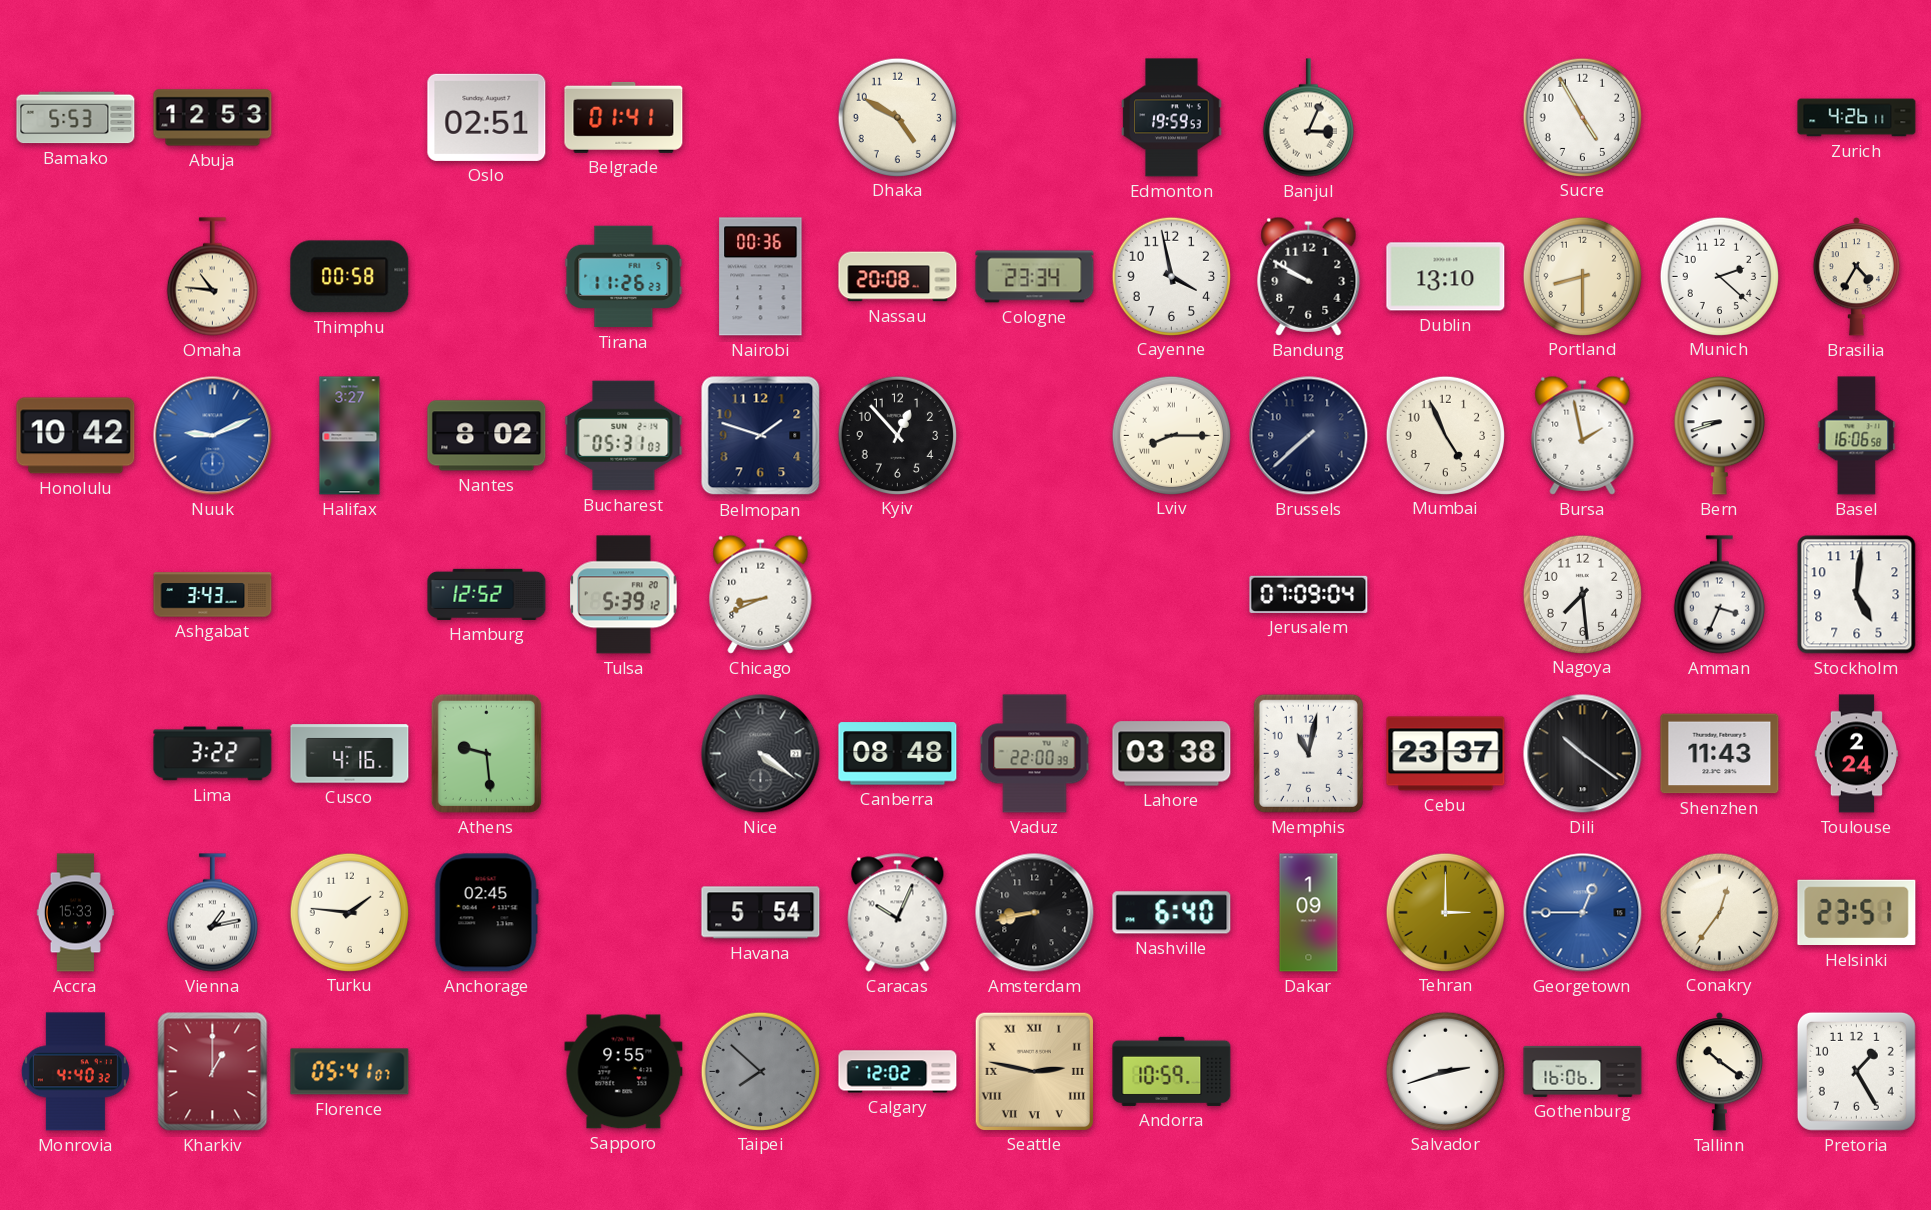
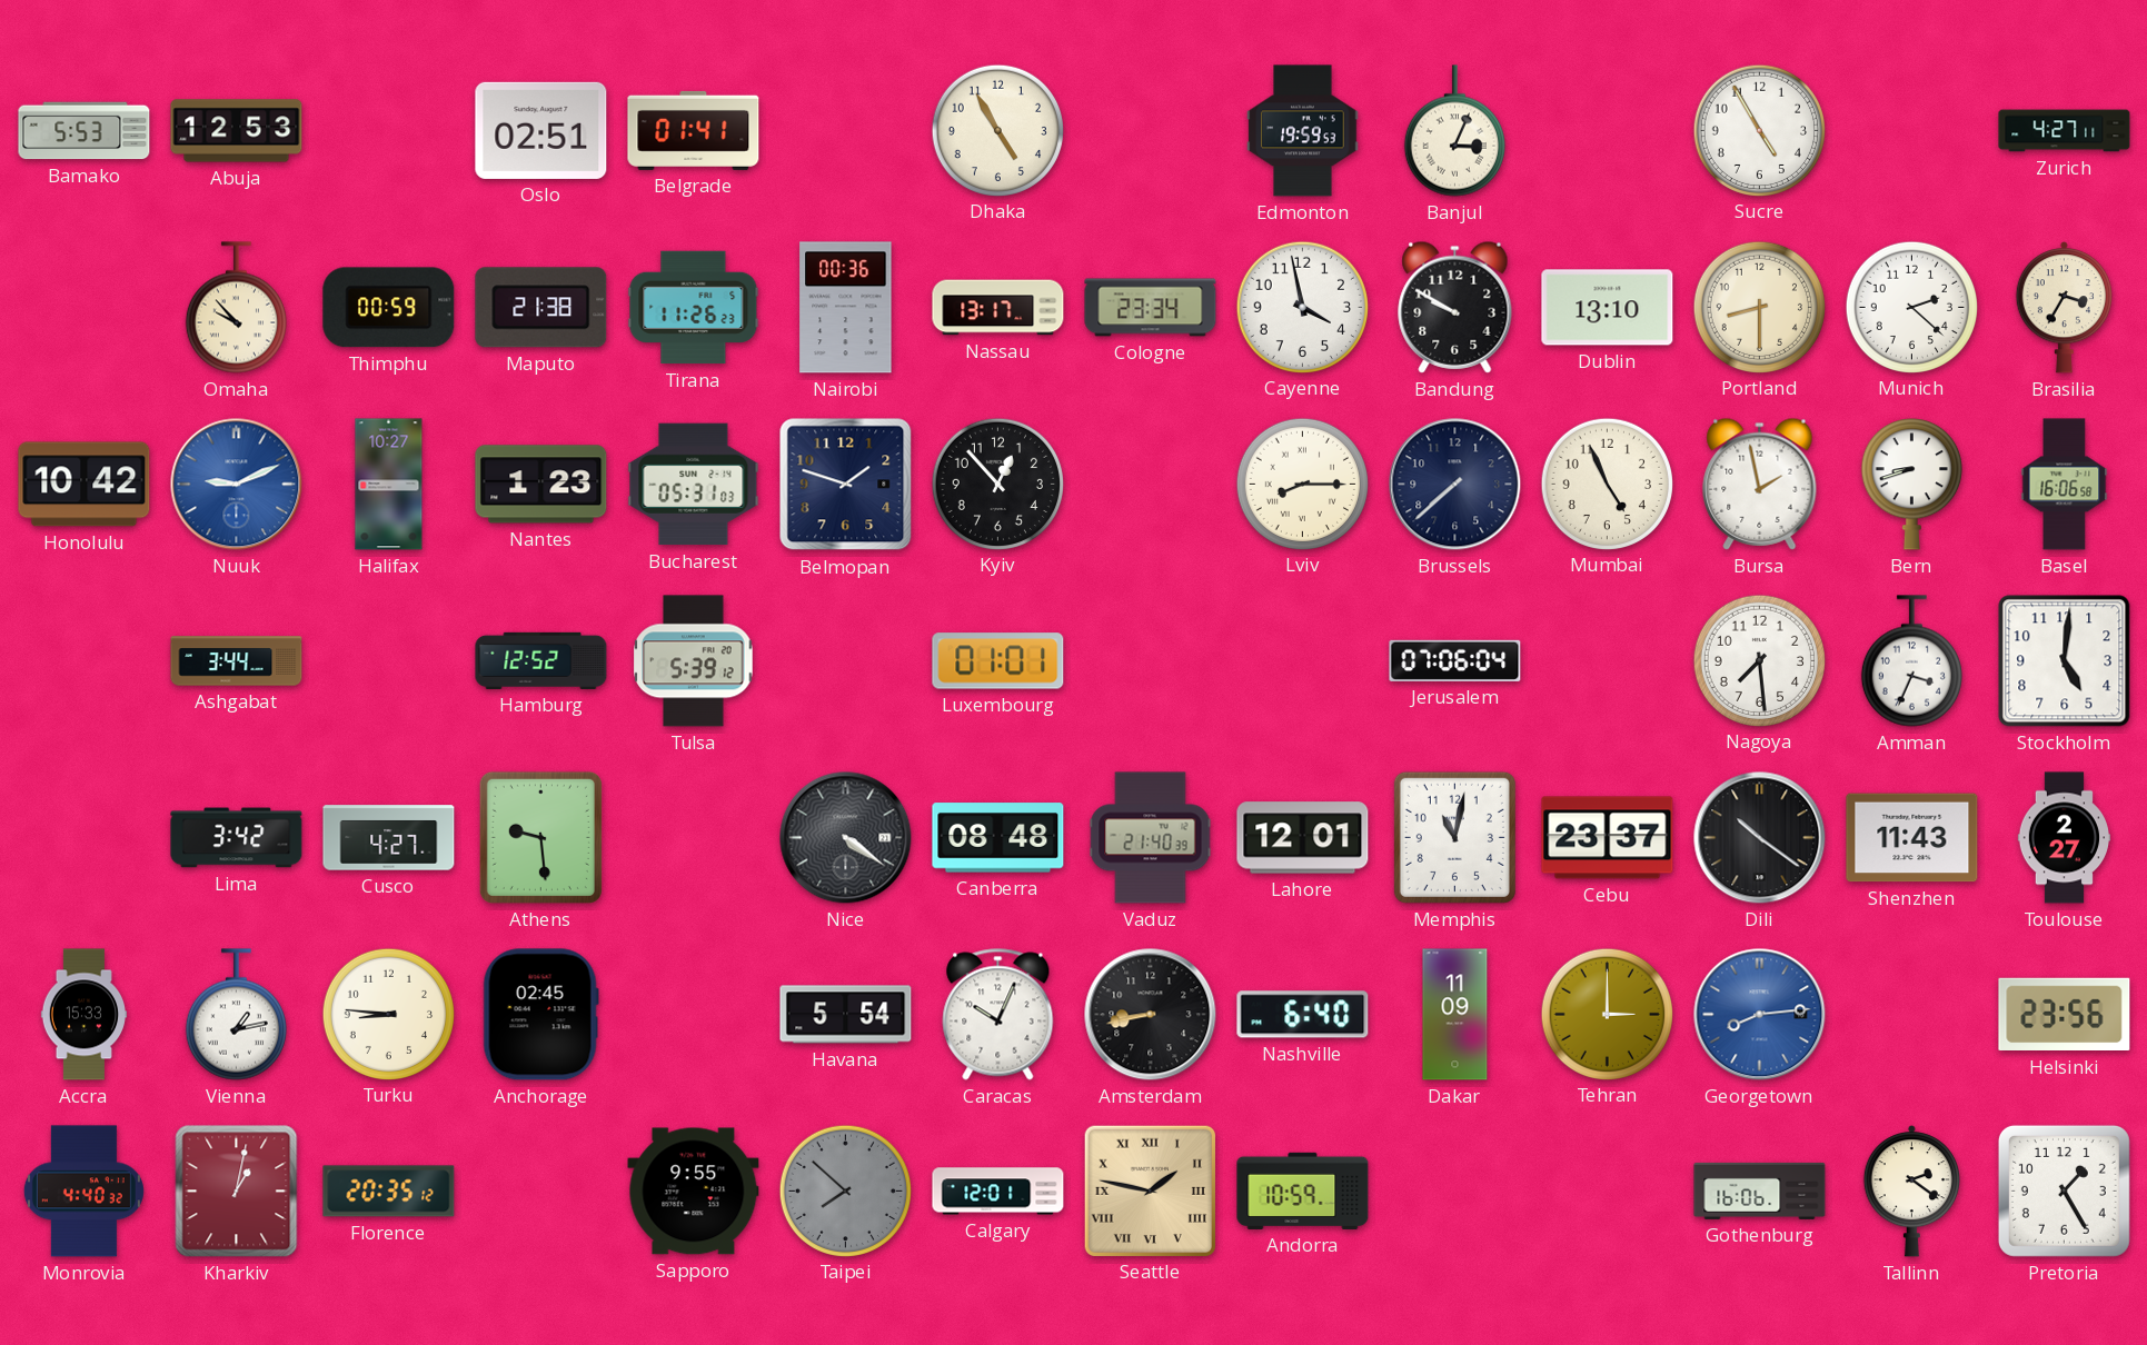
Dhaka: 4:50 -> 4:55 (997, 130)
Zurich: 4:26 -> 4:27 (2065, 131)
Omaha: 10:46 -> 9:53 (236, 308)
Thimphu: 00:58 -> 00:59 (389, 308)
Maputo: none -> 21:38 (541, 308)
Nassau: 20:08 -> 13:17 (998, 308)
Brasilia: 4:35 -> 3:35 (2064, 308)
Halifax: 3:27 -> 10:27 (389, 485)
Nantes: 8:02 -> 1:23 (541, 485)
Ashgabat: 3:43 -> 3:44 (237, 661)
Chicago: 8:41 -> none (761, 594)
Luxembourg: none -> 01:01 (998, 661)
Jerusalem: 07:09 -> 07:06 (1455, 660)
Lima: 3:22 -> 3:42 (237, 838)
Cusco: 4:16 -> 4:27 (389, 838)
Vaduz: 22:00 -> 21:40 (1151, 838)
Lahore: 03:38 -> 12:01 (1303, 838)
Toulouse: 2:24 -> 2:27 (2064, 838)
Turku: 1:46 -> 8:46 (388, 1014)
Dakar: 1:09 -> 11:09 (1455, 1015)
Georgetown: 12:45 -> 8:14 (1760, 1015)
Conakry: 12:36 -> none (1719, 912)
Helsinki: 23:51 -> 23:56 (2065, 1015)
Kharkiv: 1:00 -> 1:02 (237, 1192)
Florence: 05:41 -> 20:35 (389, 1192)
Calgary: 12:02 -> 12:01 (998, 1192)
Seattle: 2:47 -> 1:47 (1150, 1190)
Salvador: 2:42 -> none (1445, 1071)
Tallinn: 10:21 -> 2:21 (1911, 1192)
